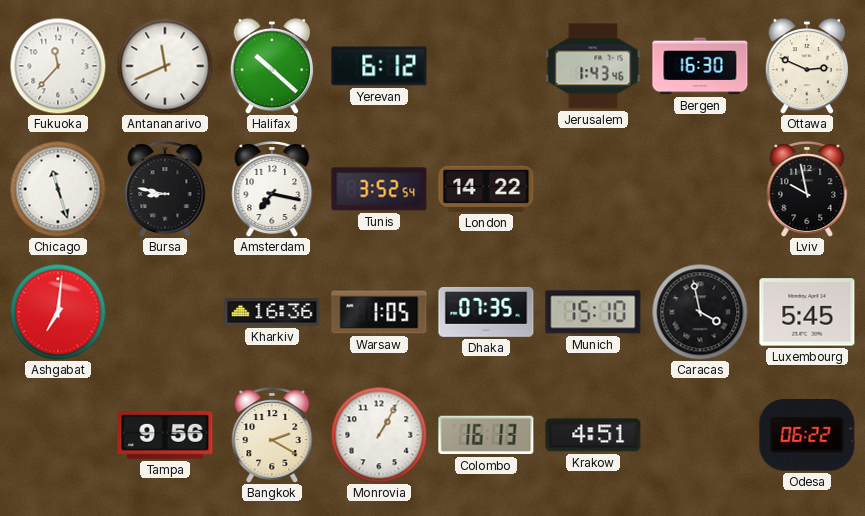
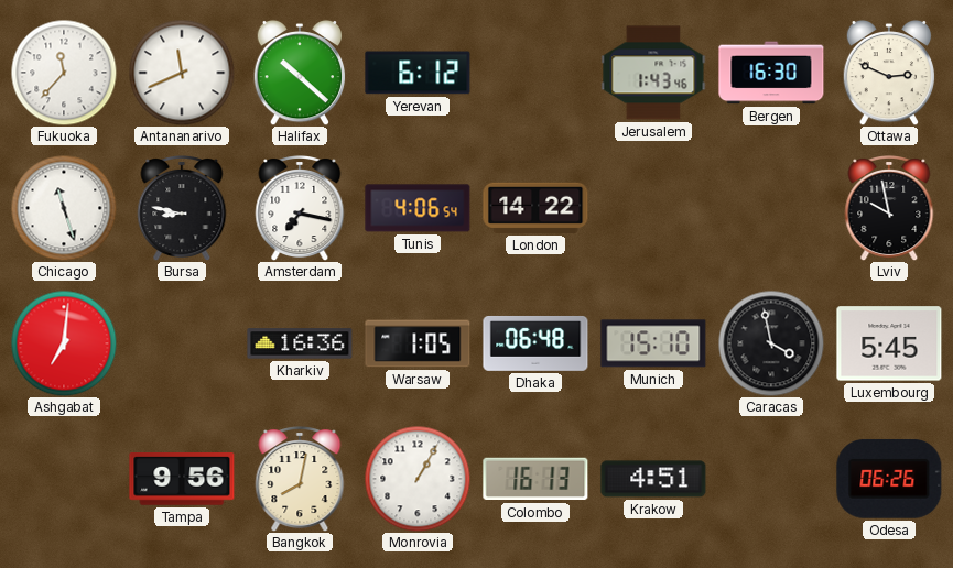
Tunis: 3:52 -> 4:06 (418, 208)
Dhaka: 07:35 -> 06:48 (535, 343)
Bangkok: 2:20 -> 8:02 (300, 480)
Odesa: 06:22 -> 06:26 (889, 479)
